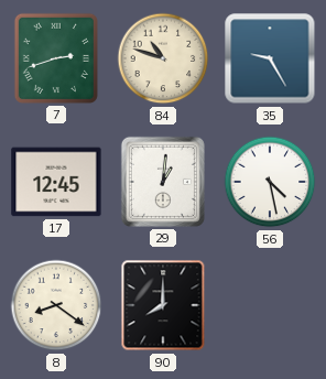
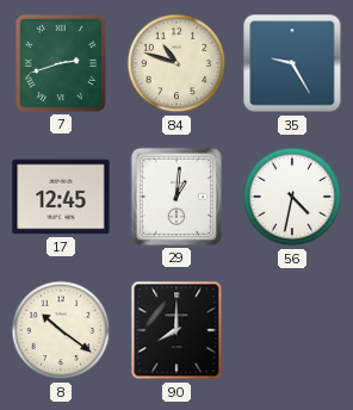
56: 4:28 -> 4:32 (292, 197)
8: 8:21 -> 10:21 (61, 330)
